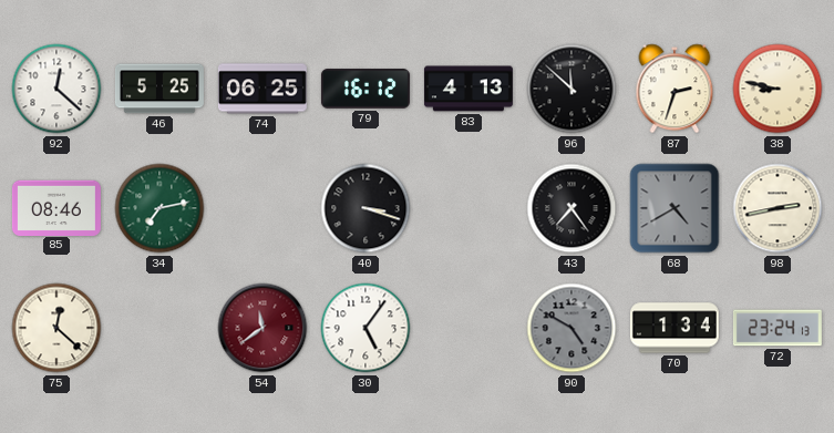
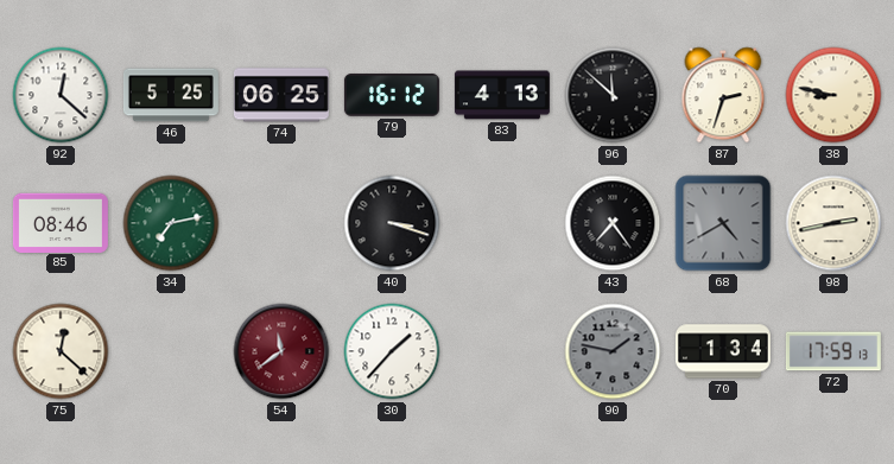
30: 5:06 -> 1:37 (392, 351)
90: 4:50 -> 1:47 (613, 351)
72: 23:24 -> 17:59 (833, 351)
